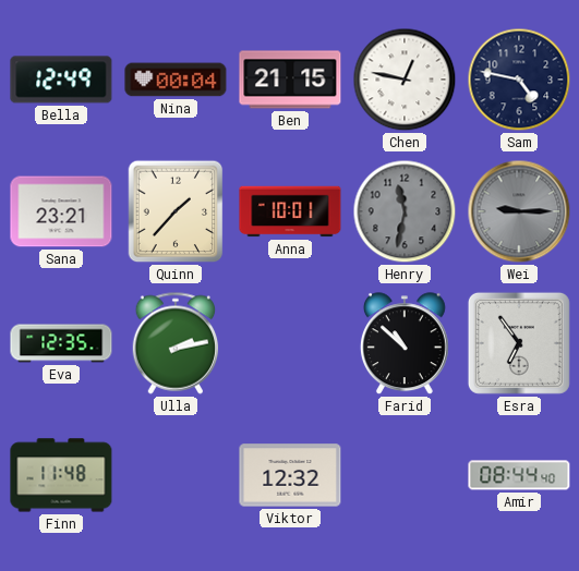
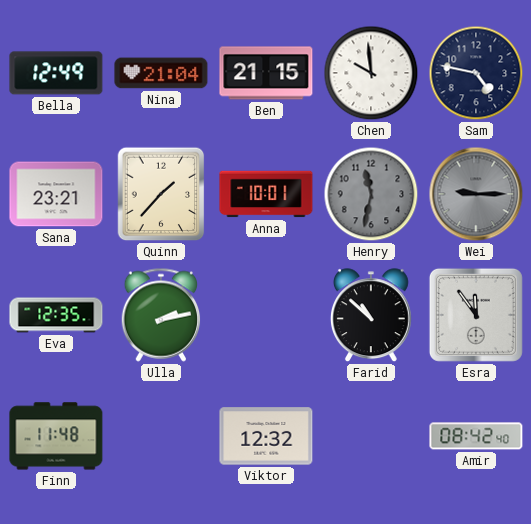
Nina: 00:04 -> 21:04 (161, 73)
Chen: 12:47 -> 9:59 (371, 73)
Esra: 6:54 -> 11:54 (476, 315)
Amir: 08:44 -> 08:42 (476, 436)
